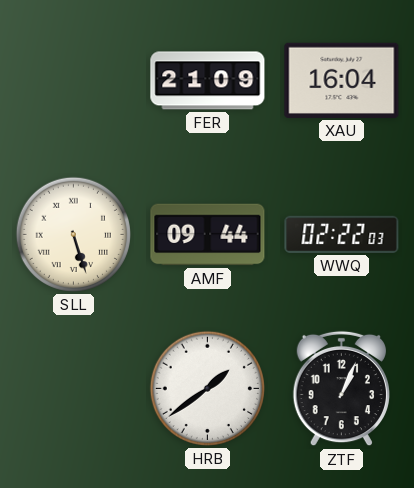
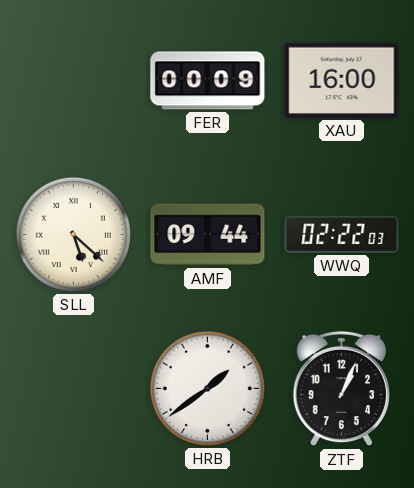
FER: 21:09 -> 00:09 (208, 81)
XAU: 16:04 -> 16:00 (342, 80)
SLL: 5:27 -> 5:22 (73, 234)
